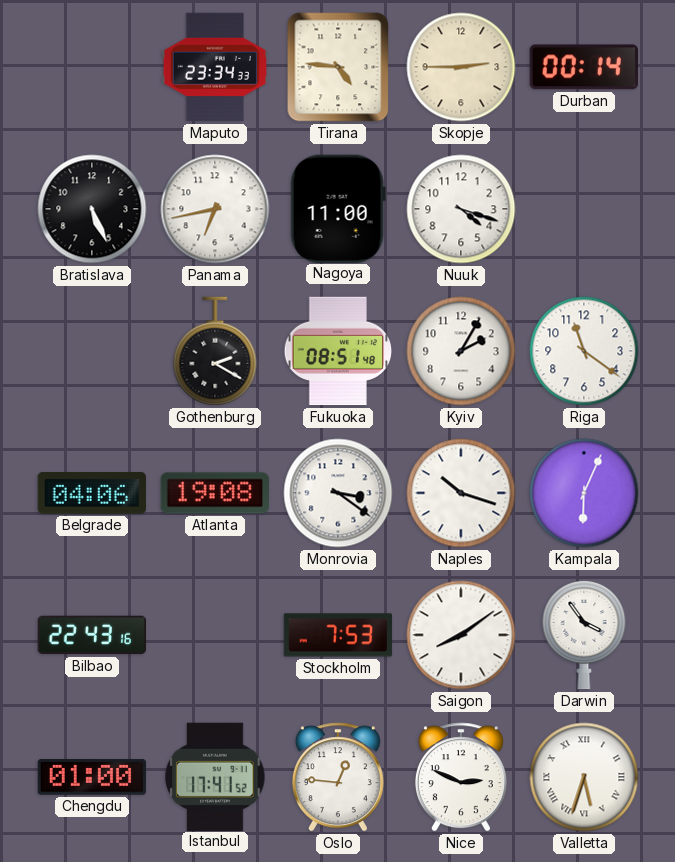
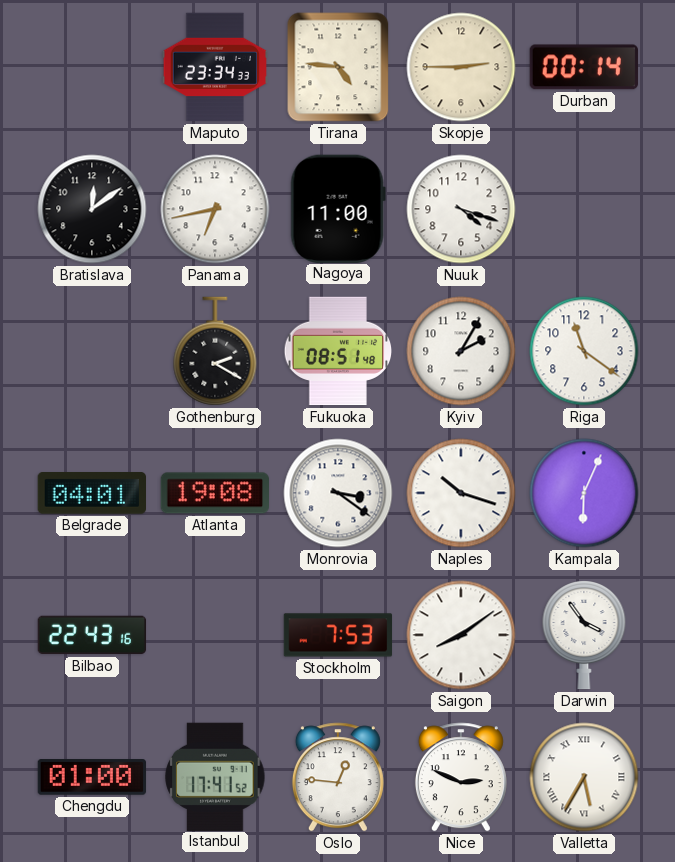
Bratislava: 5:26 -> 12:09 (92, 209)
Belgrade: 04:06 -> 04:01 (91, 494)
Valletta: 5:33 -> 5:35 (584, 777)
